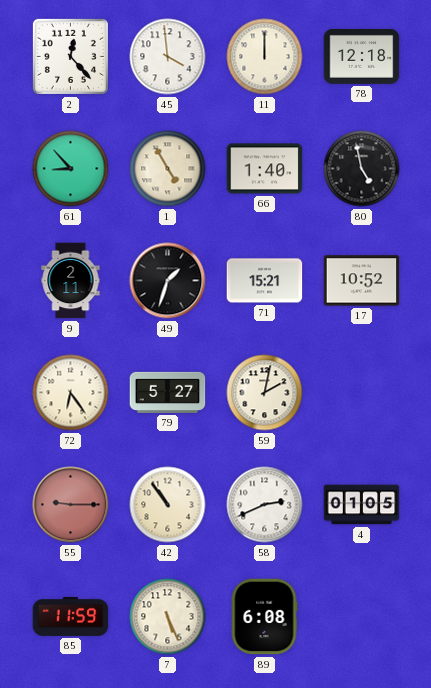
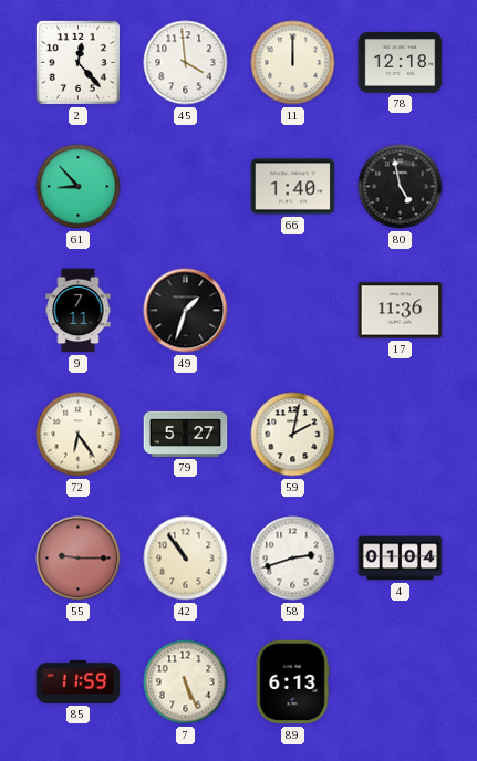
1: 4:55 -> none (168, 169)
9: 2:11 -> 7:11 (79, 311)
71: 15:21 -> none (265, 281)
17: 10:52 -> 11:36 (401, 311)
58: 2:41 -> 2:42 (293, 559)
4: 01:05 -> 01:04 (401, 559)
89: 6:08 -> 6:13 (292, 682)
